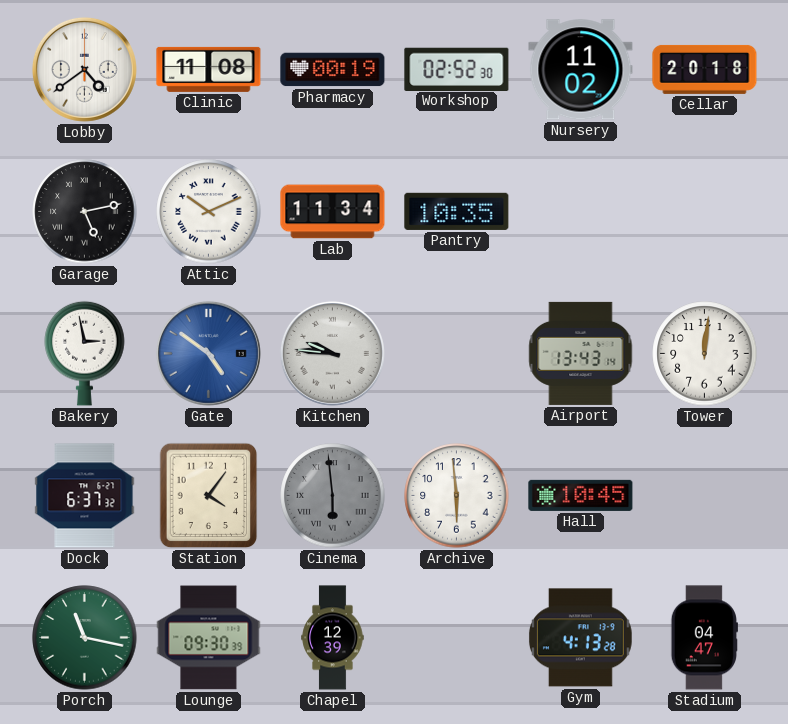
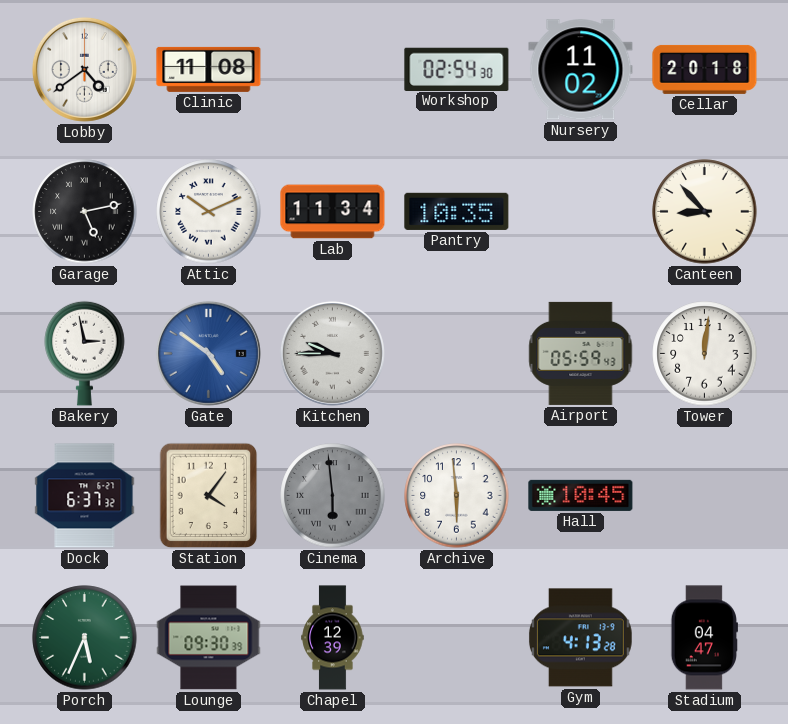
Pharmacy: 00:19 -> none (333, 70)
Workshop: 02:52 -> 02:54 (457, 69)
Canteen: none -> 8:53 (705, 212)
Kitchen: 9:46 -> 9:45 (332, 353)
Airport: 13:43 -> 05:59 (581, 353)
Porch: 11:17 -> 5:34 (85, 638)
